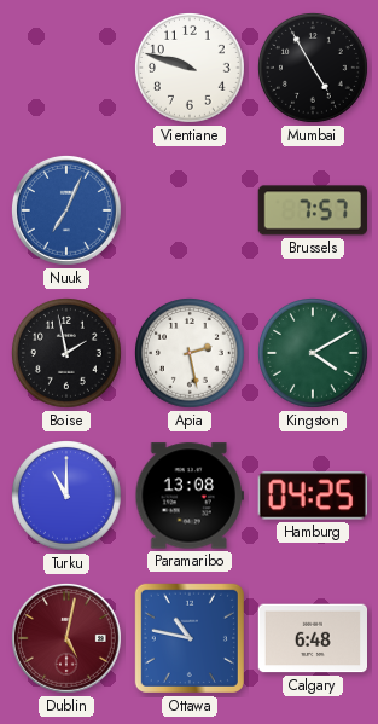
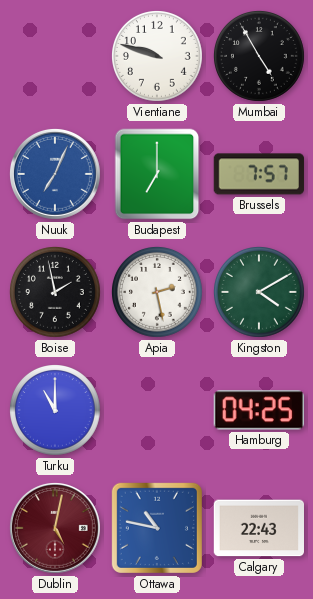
Budapest: none -> 7:00 (157, 174)
Paramaribo: 13:08 -> none (190, 496)
Calgary: 6:48 -> 22:43 (258, 528)
